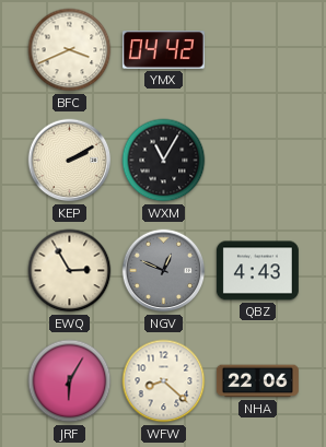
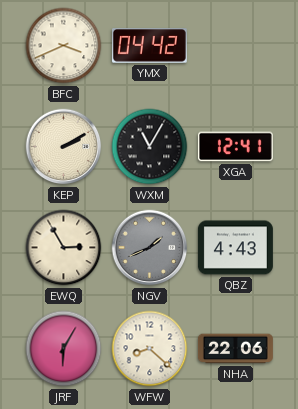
XGA: none -> 12:41 (235, 147)
NGV: 12:49 -> 1:41 (150, 248)
